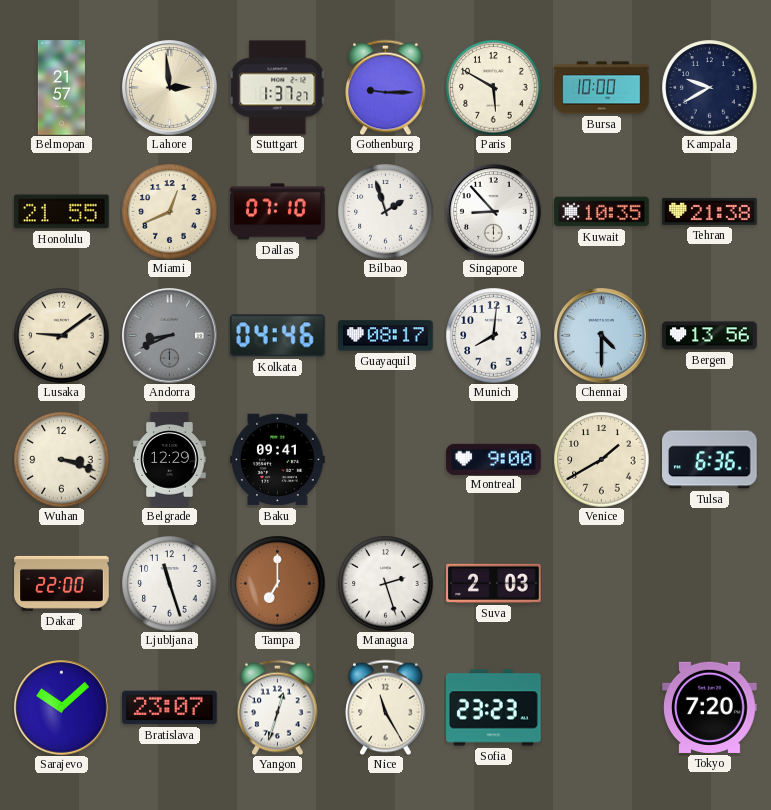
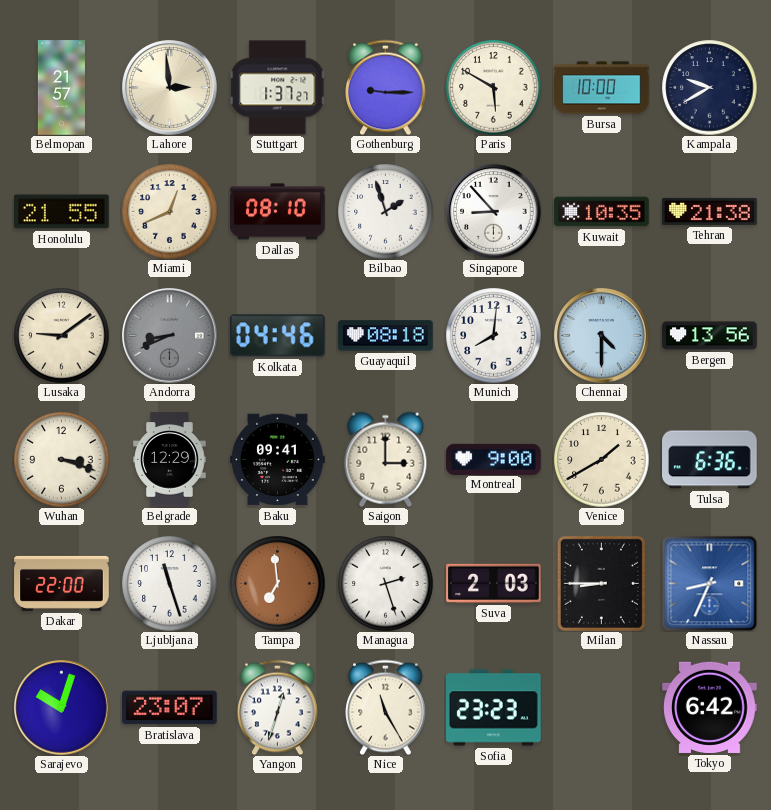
Dallas: 07:10 -> 08:10 (278, 212)
Guayaquil: 08:17 -> 08:18 (386, 336)
Saigon: none -> 3:00 (386, 459)
Tampa: 7:00 -> 6:59 (277, 583)
Milan: none -> 8:45 (601, 583)
Nassau: none -> 8:34 (709, 583)
Sarajevo: 10:08 -> 10:03 (62, 708)
Tokyo: 7:20 -> 6:42 (710, 707)
